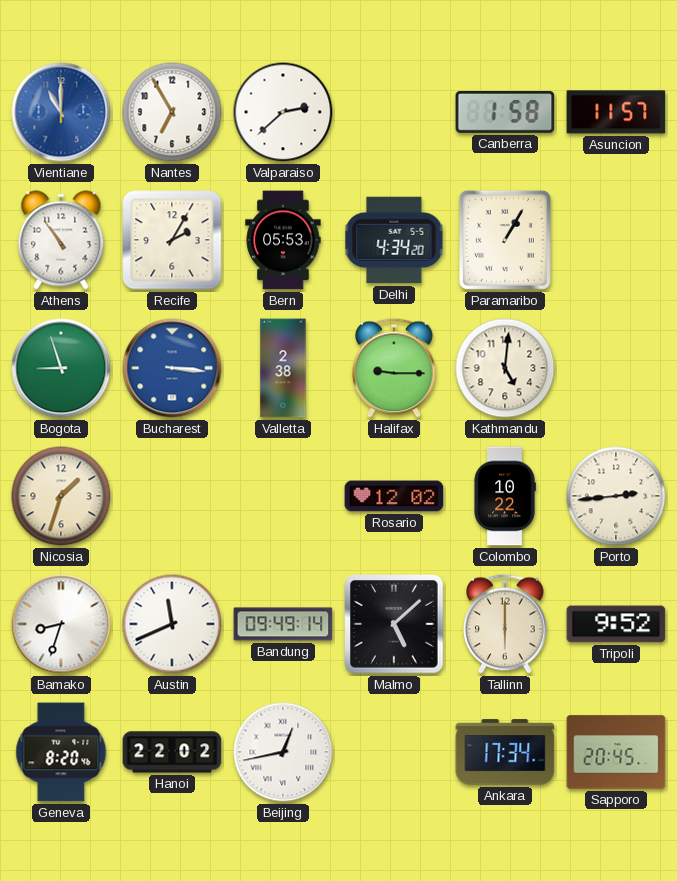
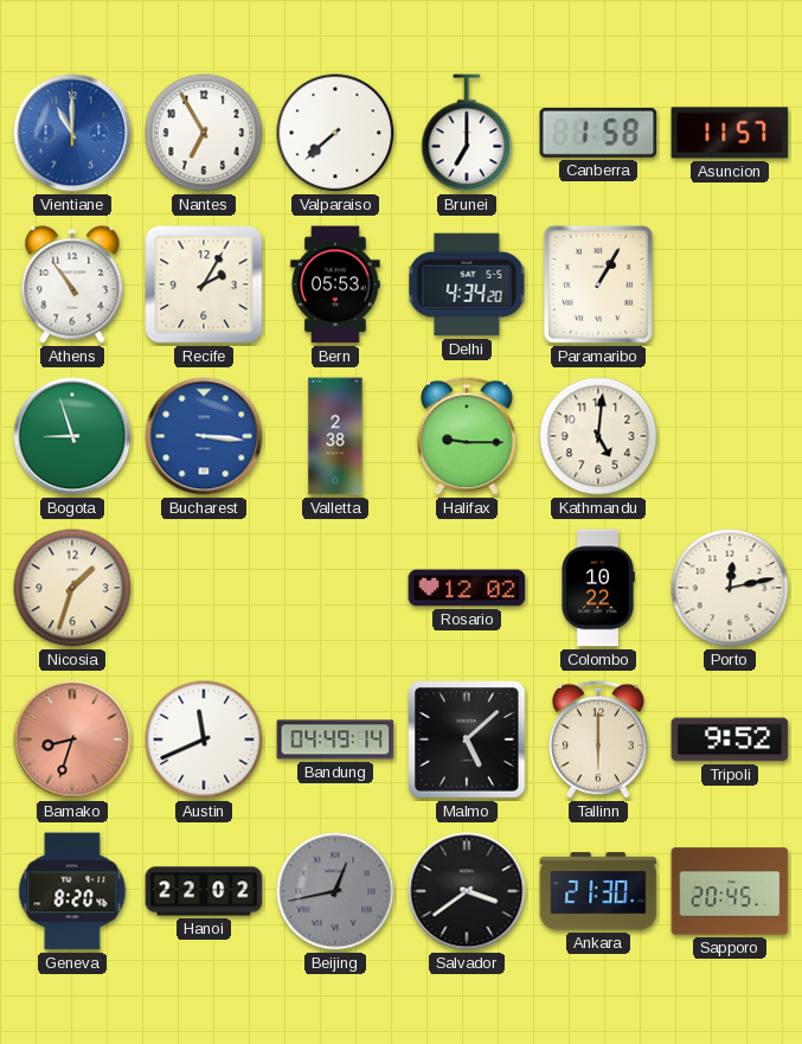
Valparaiso: 2:38 -> 7:38 (335, 133)
Brunei: none -> 7:00 (467, 133)
Porto: 2:44 -> 12:13 (730, 588)
Bamako dial: white -> salmon (72, 739)
Bandung: 09:49 -> 04:49 (335, 739)
Beijing dial: white -> grey (335, 891)
Salvador: none -> 3:39 (467, 891)
Ankara: 17:34 -> 21:30 (598, 891)
